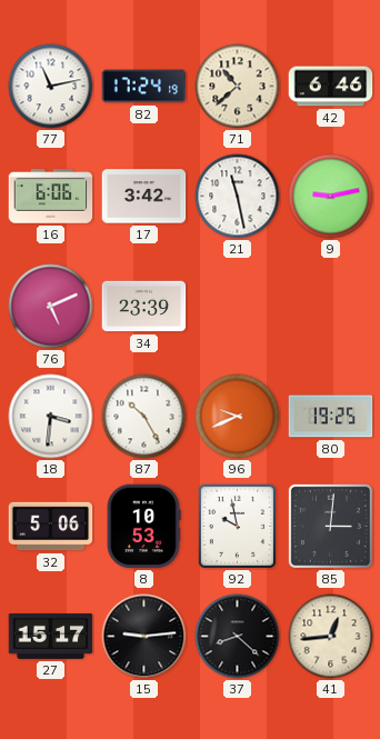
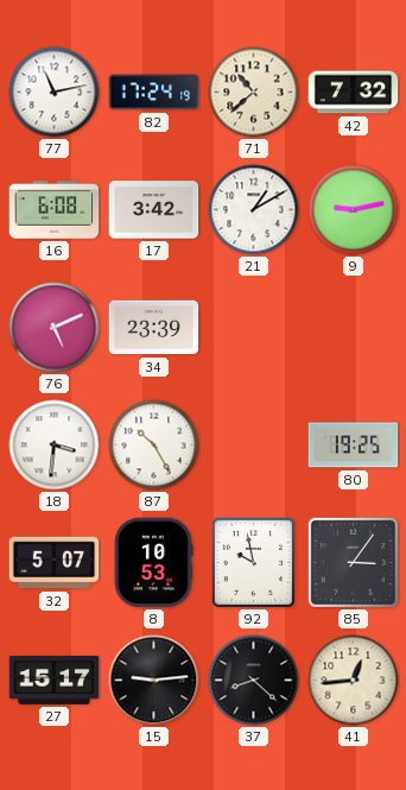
42: 6:46 -> 7:32 (354, 93)
16: 6:06 -> 6:08 (55, 210)
21: 11:28 -> 1:10 (254, 210)
96: 9:41 -> none (238, 417)
32: 5:06 -> 5:07 (55, 563)
85: 3:01 -> 3:06 (353, 562)
